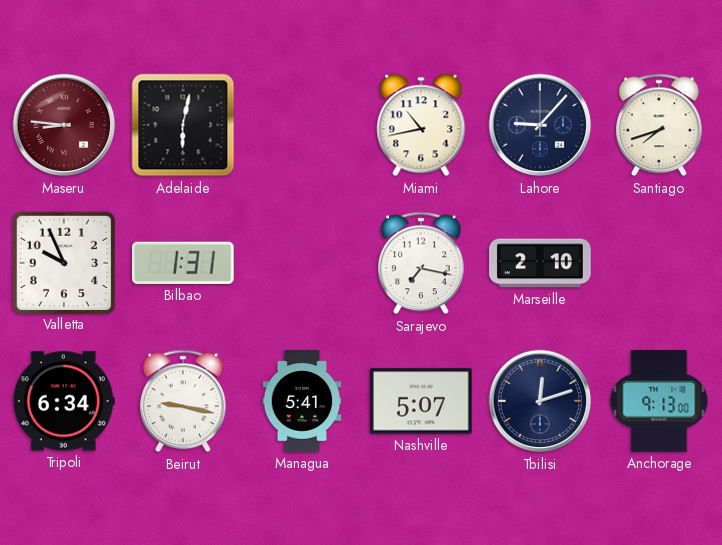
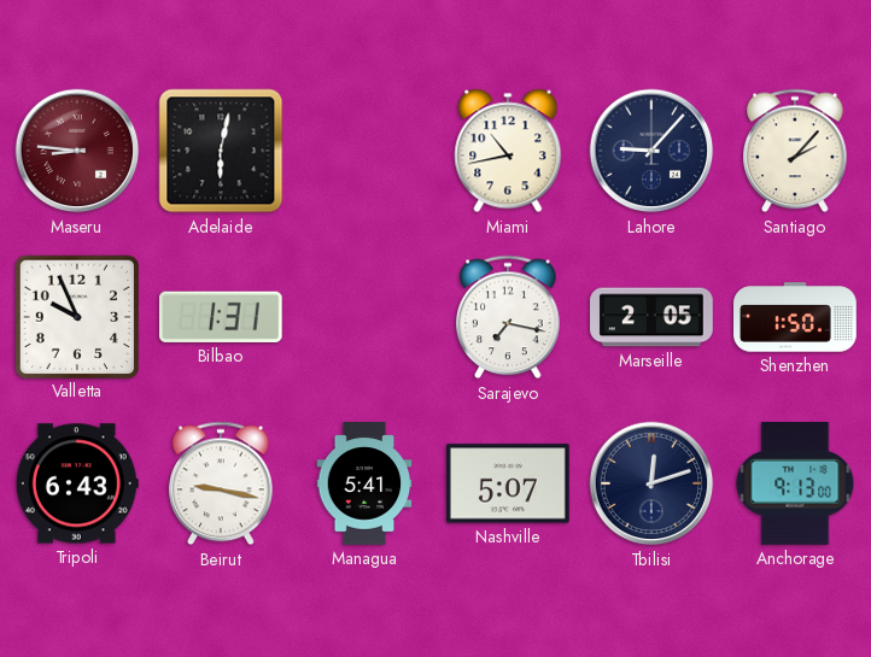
Santiago: 7:42 -> 2:07 (796, 151)
Marseille: 2:10 -> 2:05 (651, 317)
Shenzhen: none -> 1:50 (795, 317)
Tripoli: 6:34 -> 6:43 (77, 483)
